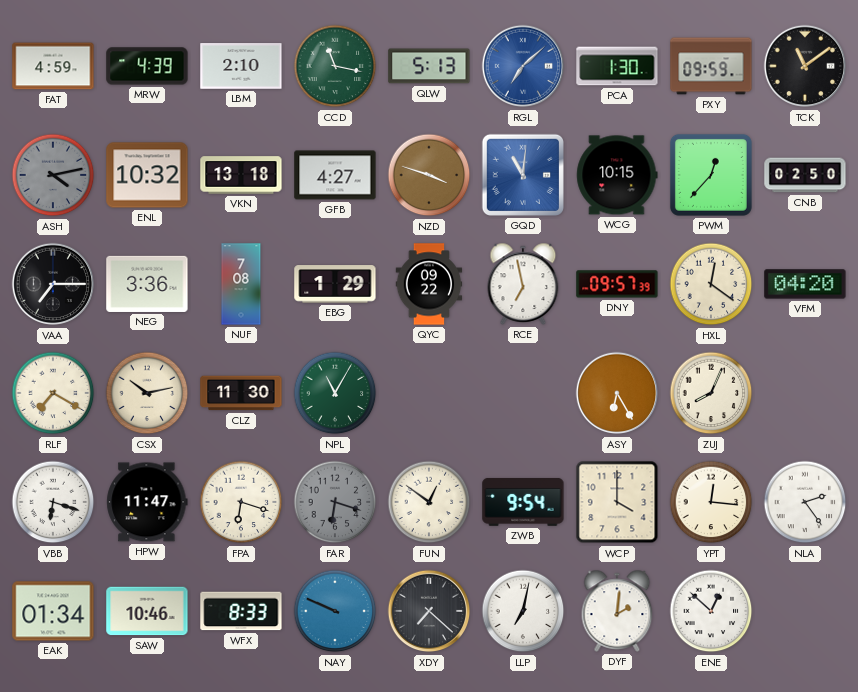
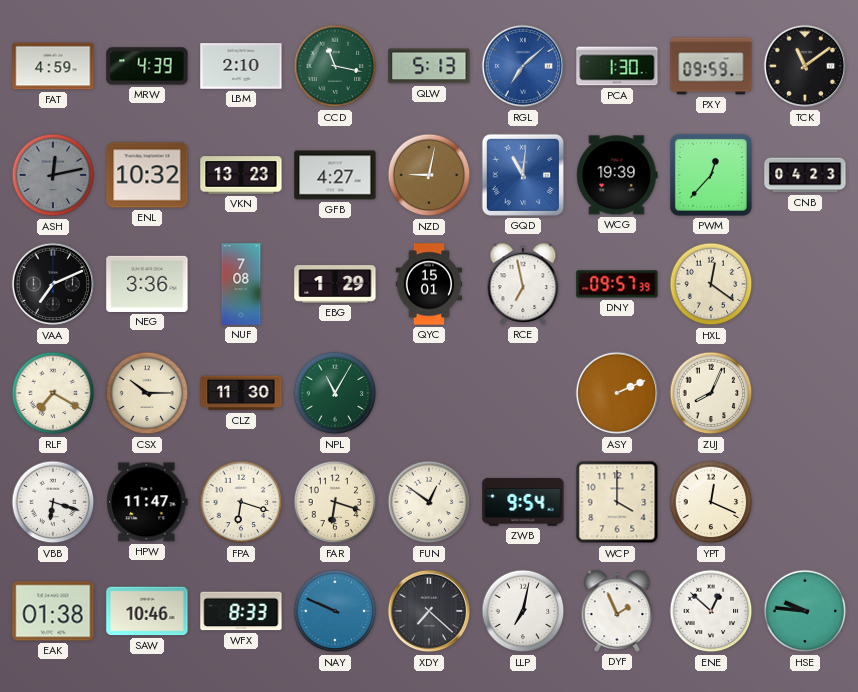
ASH: 4:13 -> 12:13 (53, 175)
VKN: 13:18 -> 13:23 (241, 175)
NZD: 3:48 -> 9:02 (429, 175)
WCG: 10:15 -> 19:39 (617, 175)
CNB: 02:50 -> 04:23 (805, 175)
VAA: 7:15 -> 7:11 (53, 284)
QYC: 09:22 -> 15:01 (429, 284)
VFM: 04:20 -> none (805, 284)
CSX: 10:13 -> 10:15 (147, 393)
ASY: 6:25 -> 2:11 (617, 393)
FAR dial: grey -> cream (335, 502)
YPT: 12:16 -> 12:19 (711, 502)
NLA: 2:24 -> none (805, 502)
EAK: 01:34 -> 01:38 (53, 611)
DYF: 2:01 -> 1:56 (617, 611)
HSE: none -> 9:46 (805, 611)
